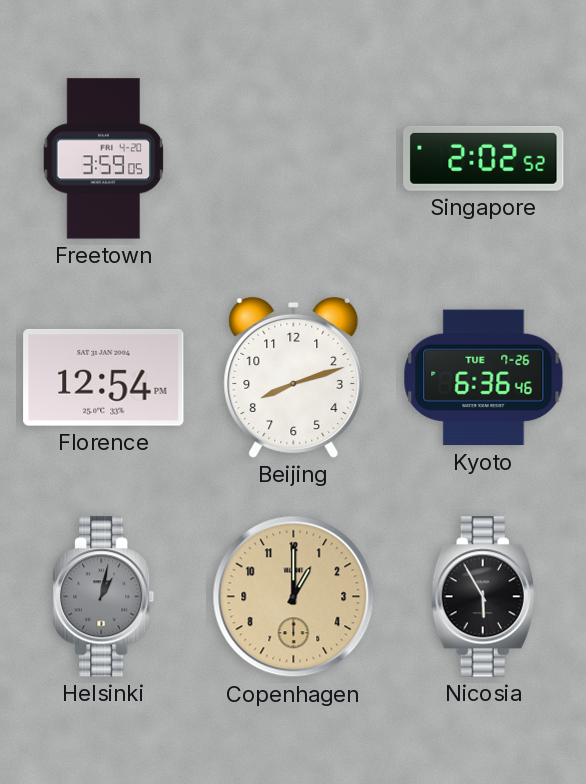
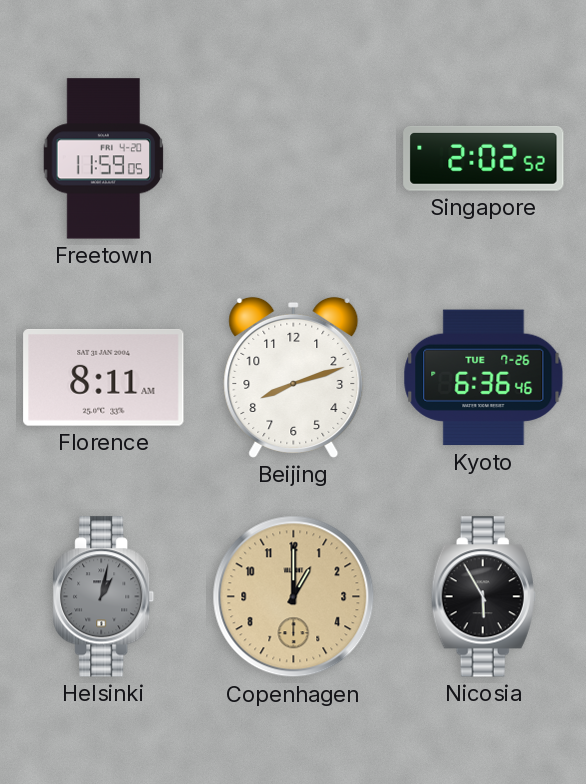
Freetown: 3:59 -> 11:59 (104, 159)
Florence: 12:54 -> 8:11 (104, 378)
